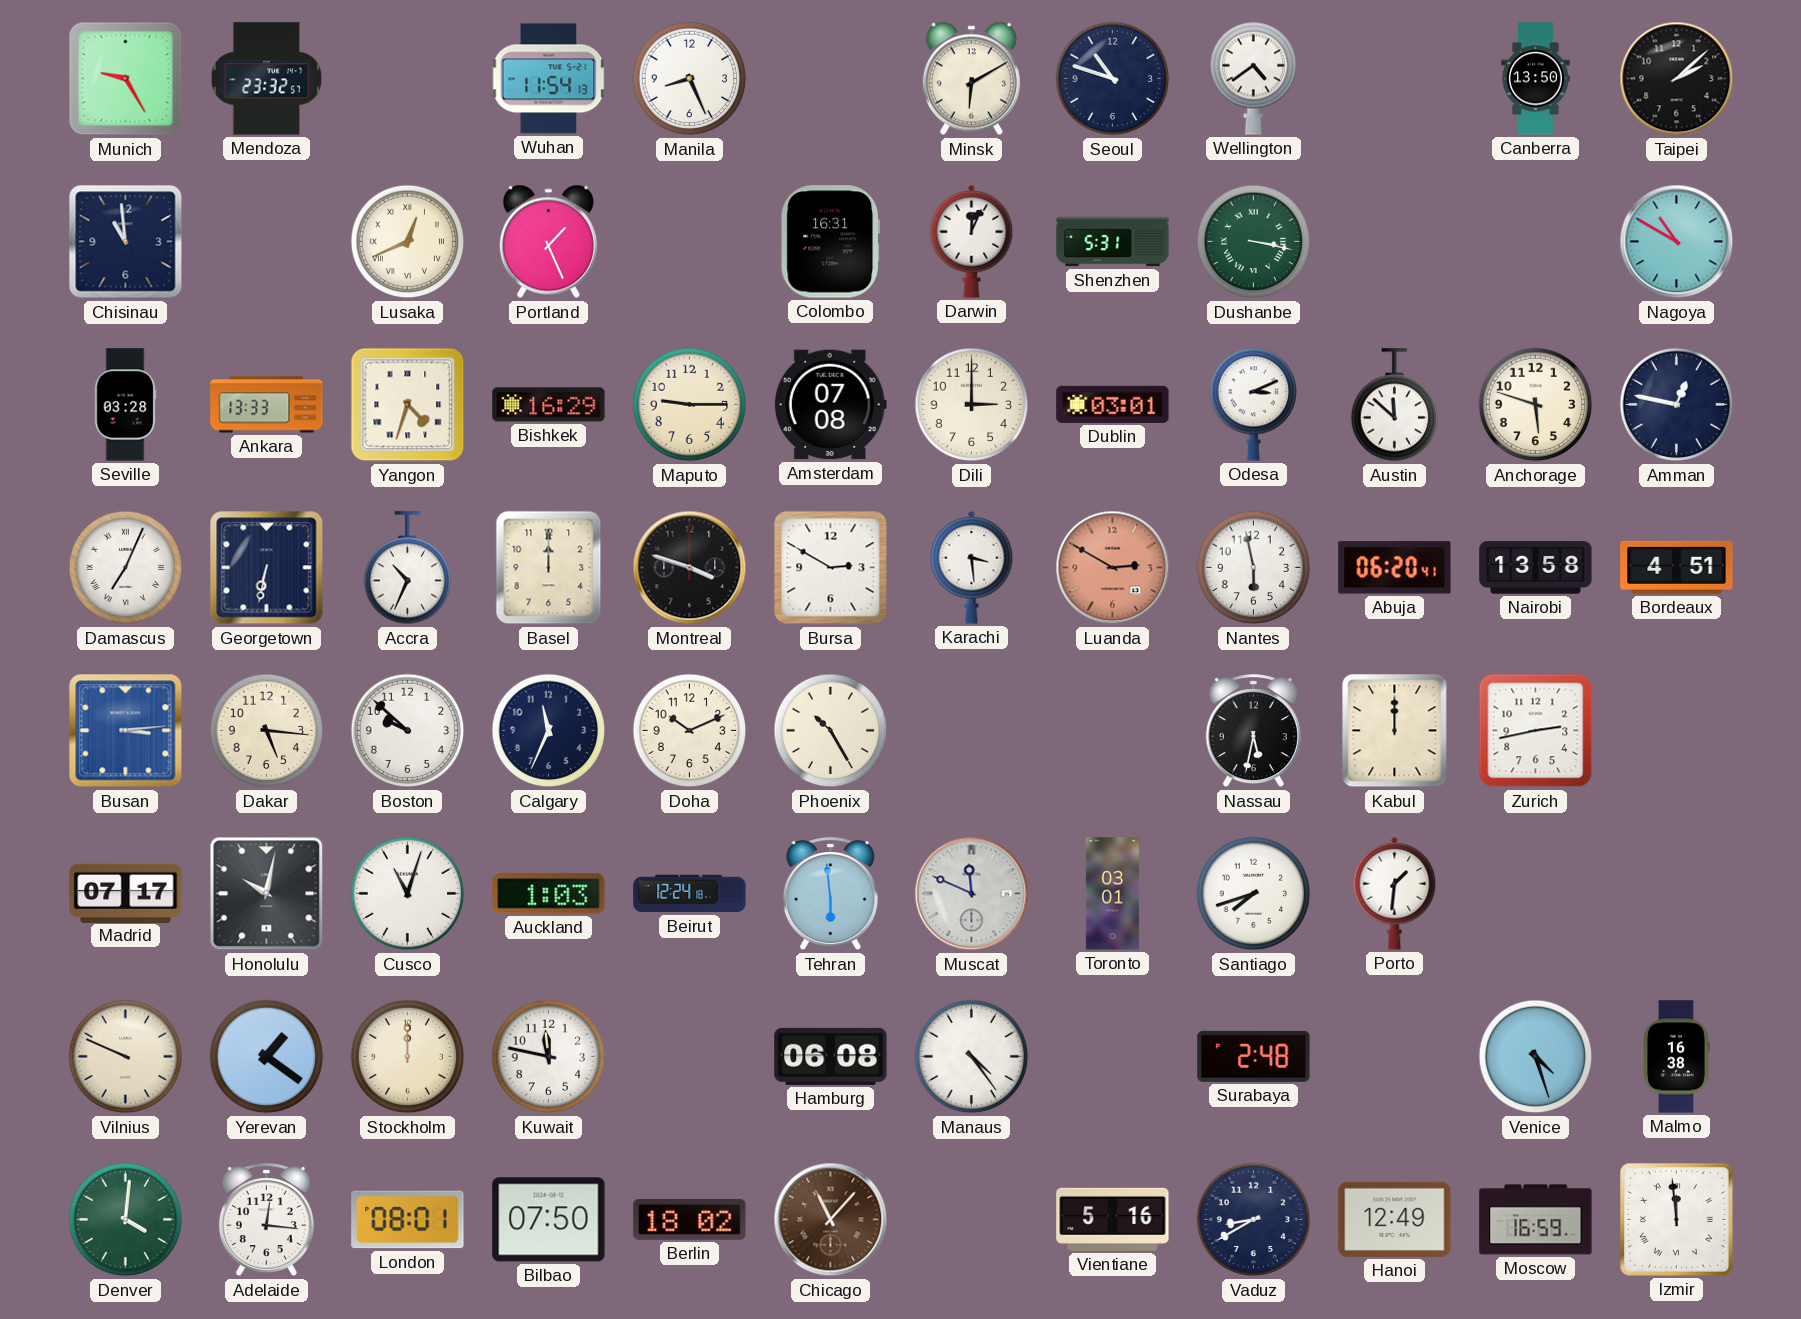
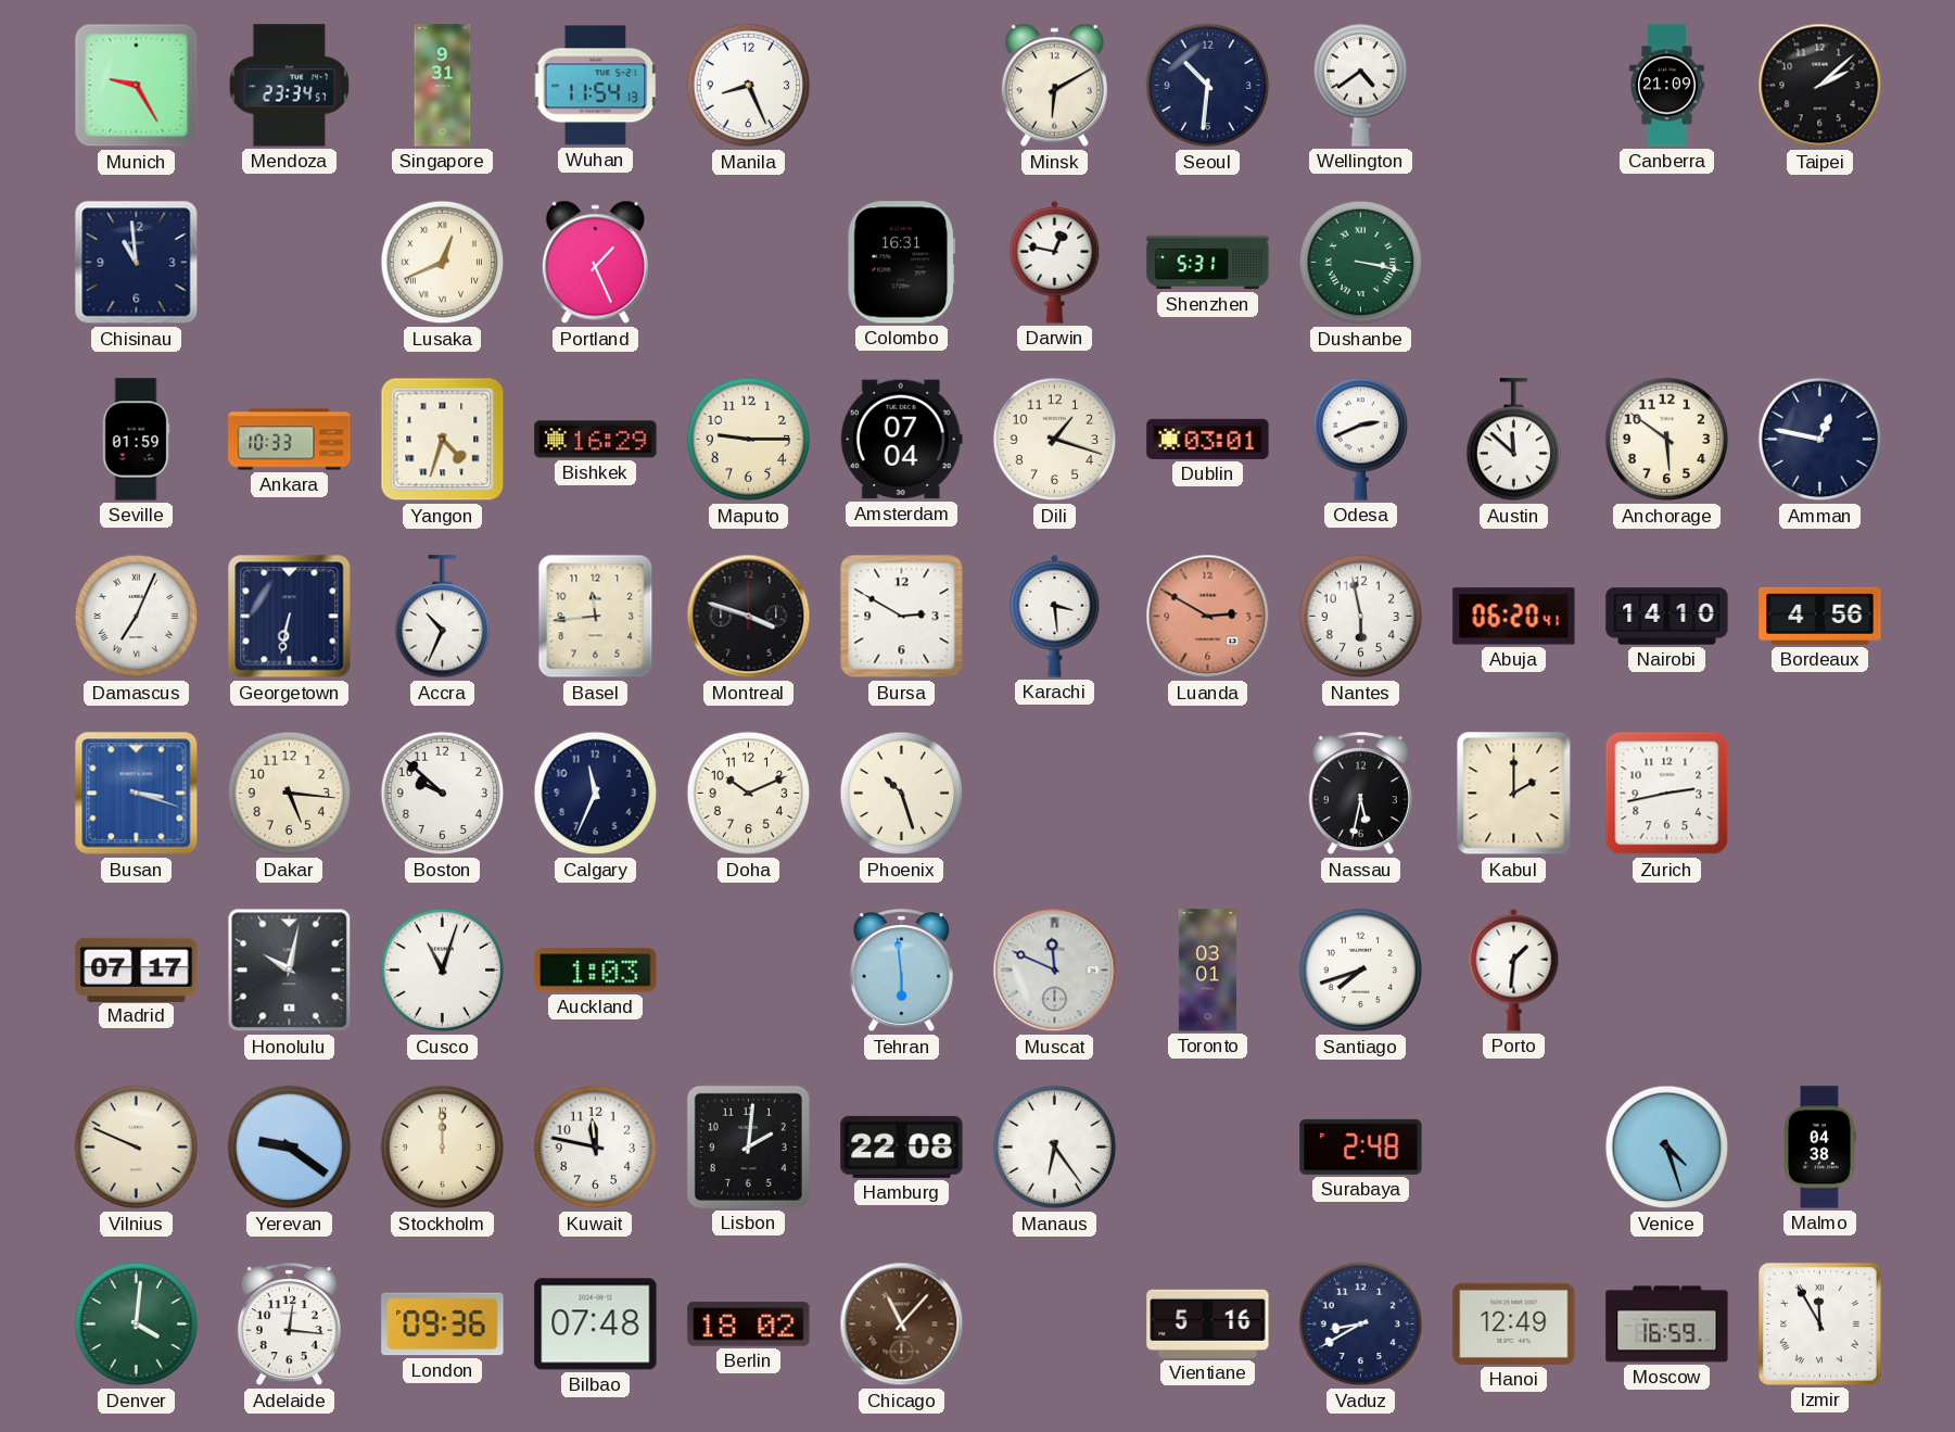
Mendoza: 23:32 -> 23:34 (290, 86)
Singapore: none -> 9:31 (443, 86)
Seoul: 10:48 -> 10:31 (1208, 86)
Canberra: 13:50 -> 21:09 (1667, 86)
Darwin: 12:04 -> 12:47 (1055, 262)
Nagoya: 10:50 -> none (1677, 242)
Seville: 03:28 -> 01:59 (136, 440)
Ankara: 13:33 -> 10:33 (290, 440)
Amsterdam: 07:08 -> 07:04 (901, 440)
Dili: 3:00 -> 1:18 (1055, 440)
Odesa: 3:11 -> 2:41 (1361, 439)
Anchorage: 5:48 -> 5:51 (1667, 440)
Basel: 12:00 -> 11:44 (596, 617)
Nairobi: 13:58 -> 14:10 (1667, 617)
Bordeaux: 4:51 -> 4:56 (1820, 616)
Busan: 3:14 -> 3:18 (137, 794)
Phoenix: 10:25 -> 10:27 (902, 794)
Kabul: 12:00 -> 2:00 (1514, 794)
Beirut: 12:24 -> none (690, 894)
Yerevan: 1:21 -> 9:21 (290, 1148)
Lisbon: none -> 2:01 (748, 1146)
Hamburg: 06:08 -> 22:08 (902, 1146)
Manaus: 4:24 -> 6:24 (1055, 1148)
Malmo: 16:38 -> 04:38 (1819, 1148)
London: 08:01 -> 09:36 (443, 1325)
Bilbao: 07:50 -> 07:48 (596, 1325)
Izmir: 11:59 -> 11:55 (1820, 1325)
